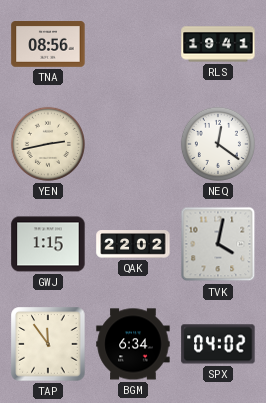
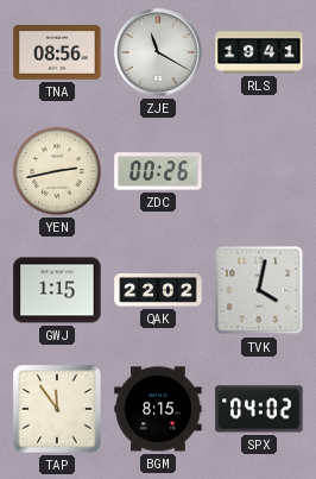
ZJE: none -> 11:20 (158, 52)
ZDC: none -> 00:26 (158, 171)
NEQ: 12:21 -> none (218, 144)
BGM: 6:34 -> 8:15 (158, 409)
